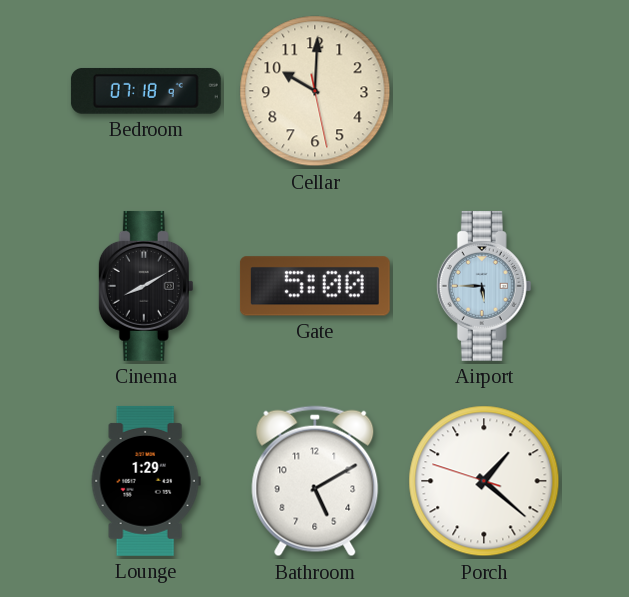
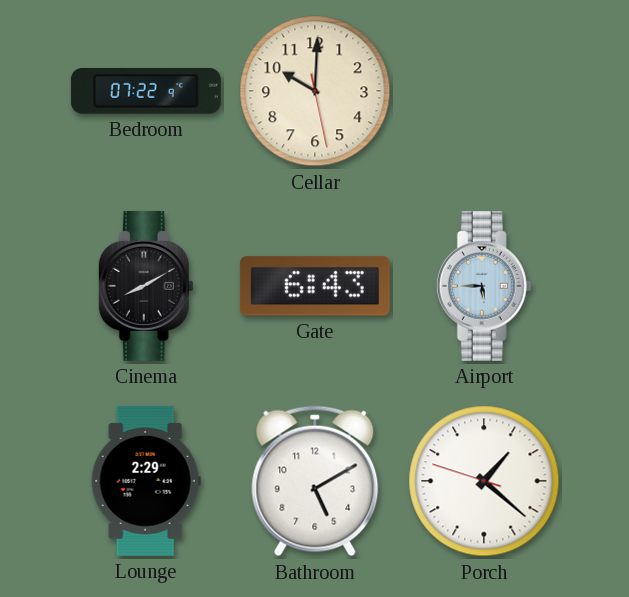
Bedroom: 07:18 -> 07:22 (146, 91)
Gate: 5:00 -> 6:43 (315, 286)
Lounge: 1:29 -> 2:29 (146, 481)
